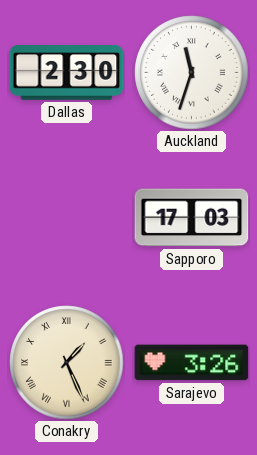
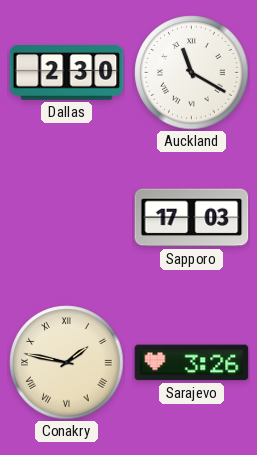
Auckland: 11:33 -> 11:20 (192, 73)
Conakry: 1:26 -> 1:47 (67, 363)
